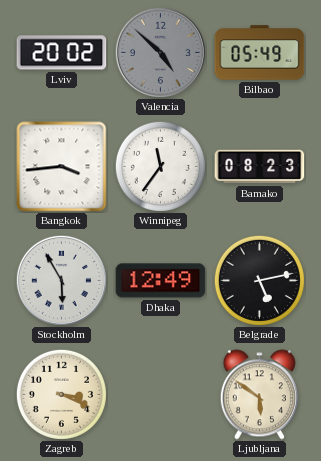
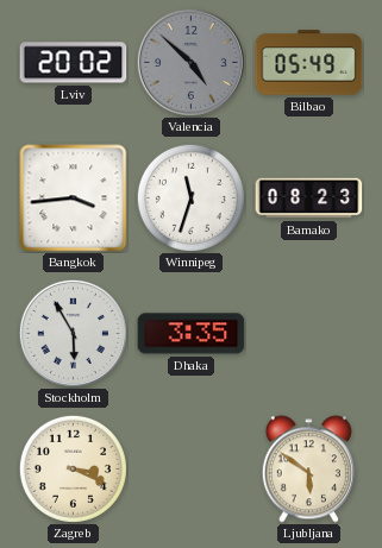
Winnipeg: 11:36 -> 11:33 (190, 197)
Dhaka: 12:49 -> 3:35 (192, 334)
Belgrade: 5:13 -> none (259, 280)
